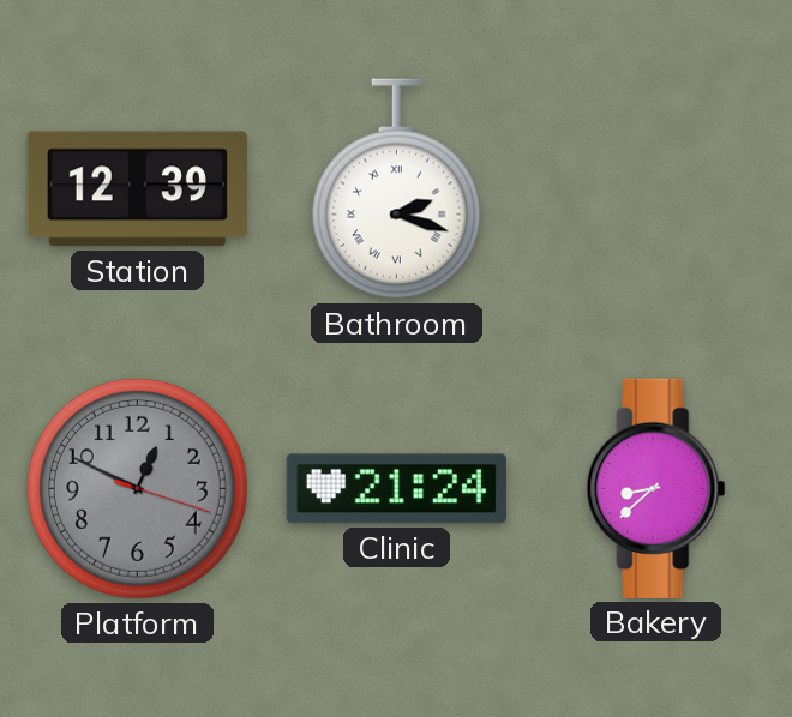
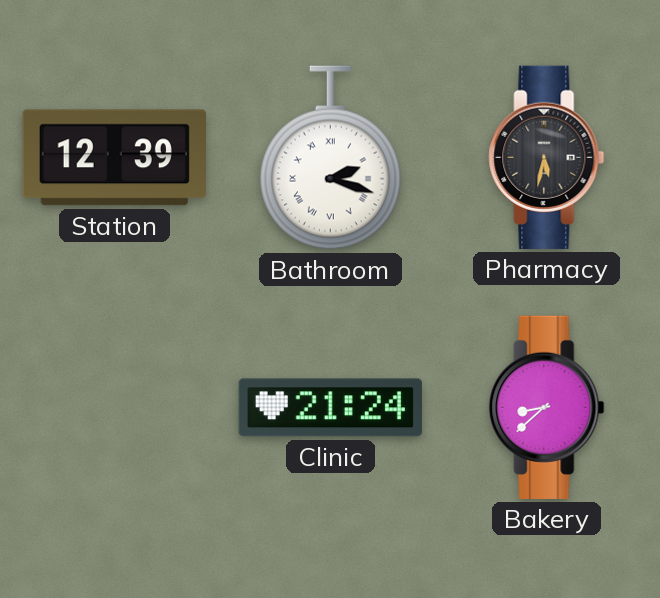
Pharmacy: none -> 5:32 (547, 157)
Platform: 12:49 -> none (137, 488)
